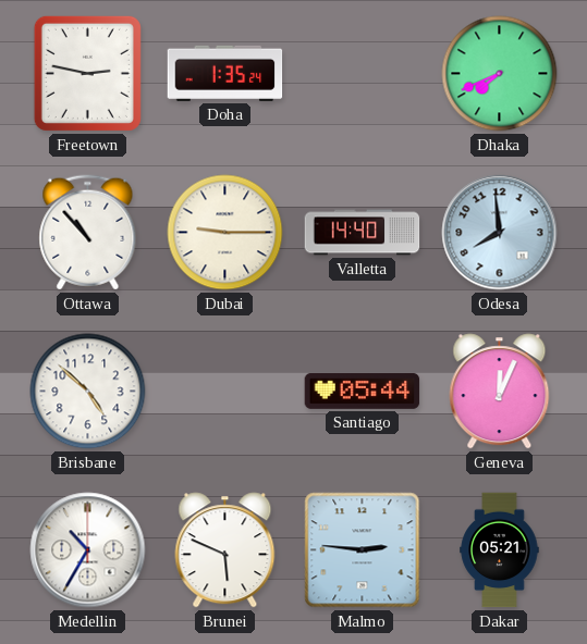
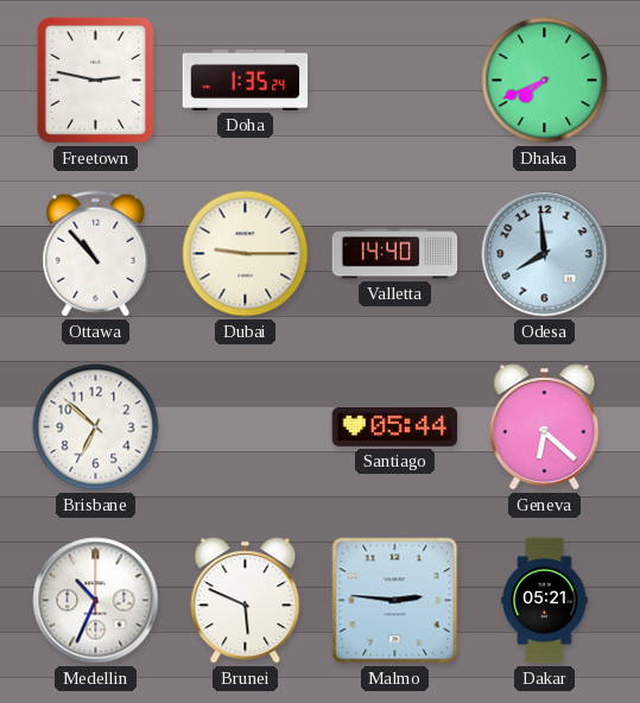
Brisbane: 4:52 -> 6:52 (96, 427)
Geneva: 12:04 -> 6:22 (545, 427)
Medellin: 10:35 -> 10:34 (96, 601)
